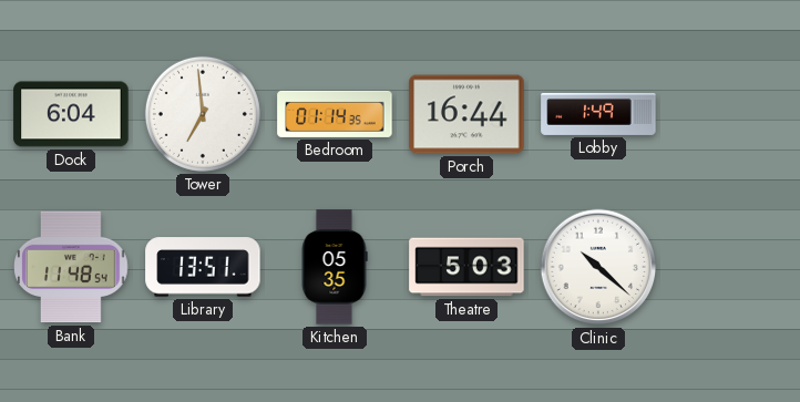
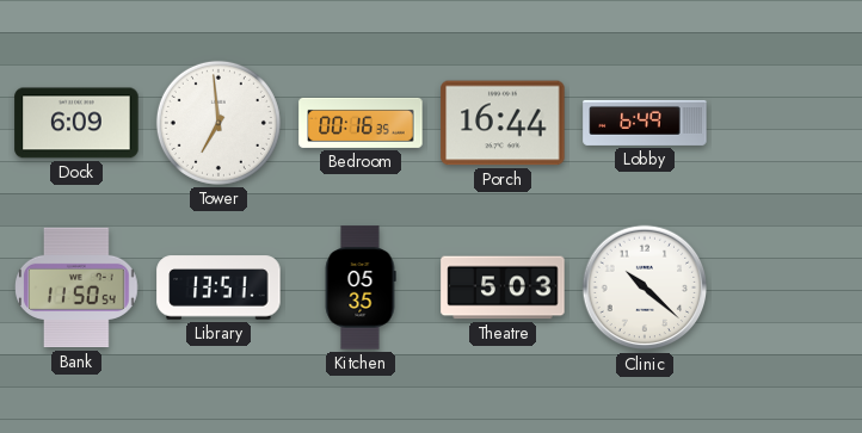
Dock: 6:04 -> 6:09 (76, 123)
Bedroom: 01:14 -> 00:16 (361, 123)
Lobby: 1:49 -> 6:49 (645, 123)
Bank: 11:48 -> 11:50 (76, 287)
